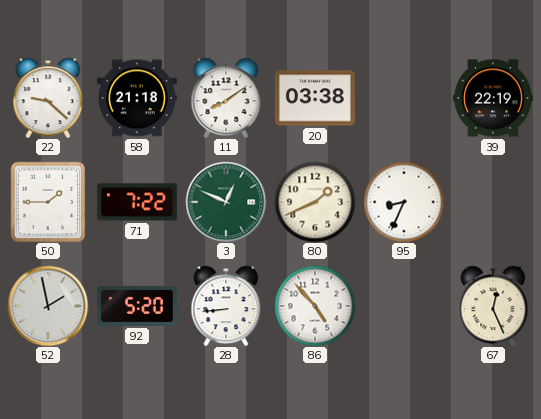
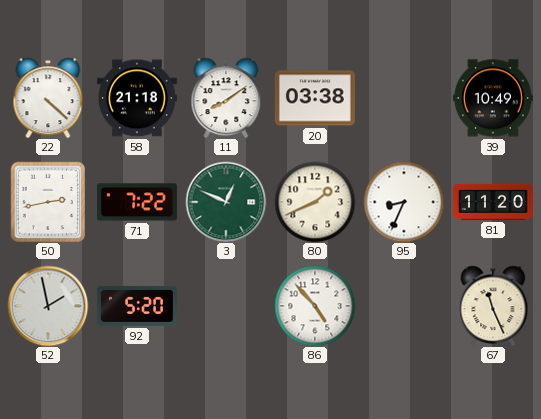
22: 9:22 -> 4:22 (48, 98)
39: 22:19 -> 10:49 (493, 98)
50: 1:45 -> 2:43 (48, 202)
81: none -> 11:20 (493, 202)
28: 8:44 -> none (226, 306)
67: 12:26 -> 11:26 (493, 306)
